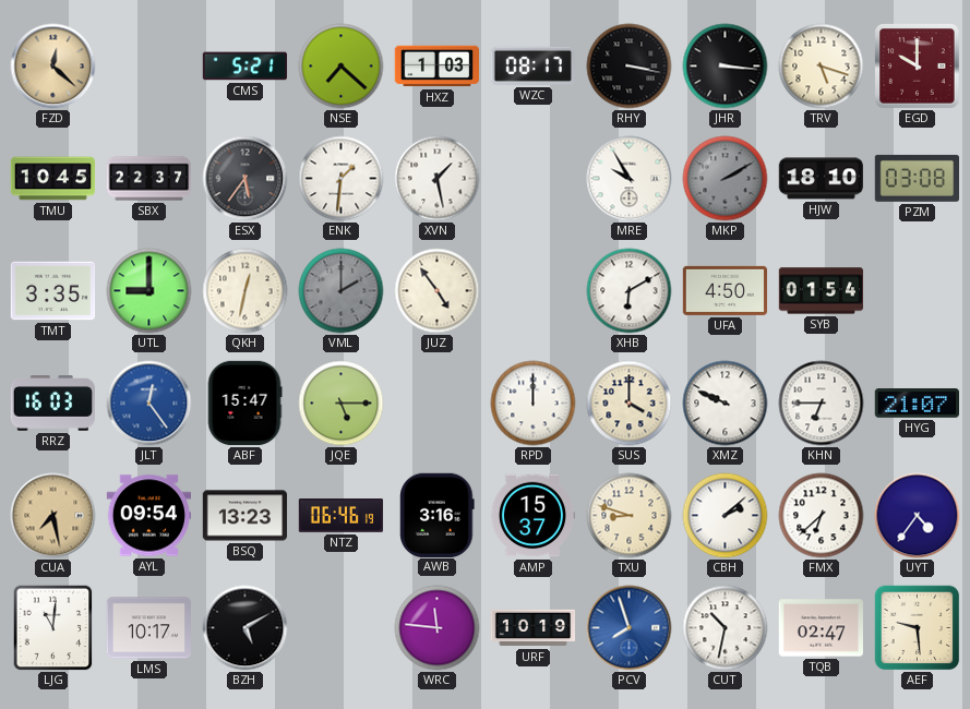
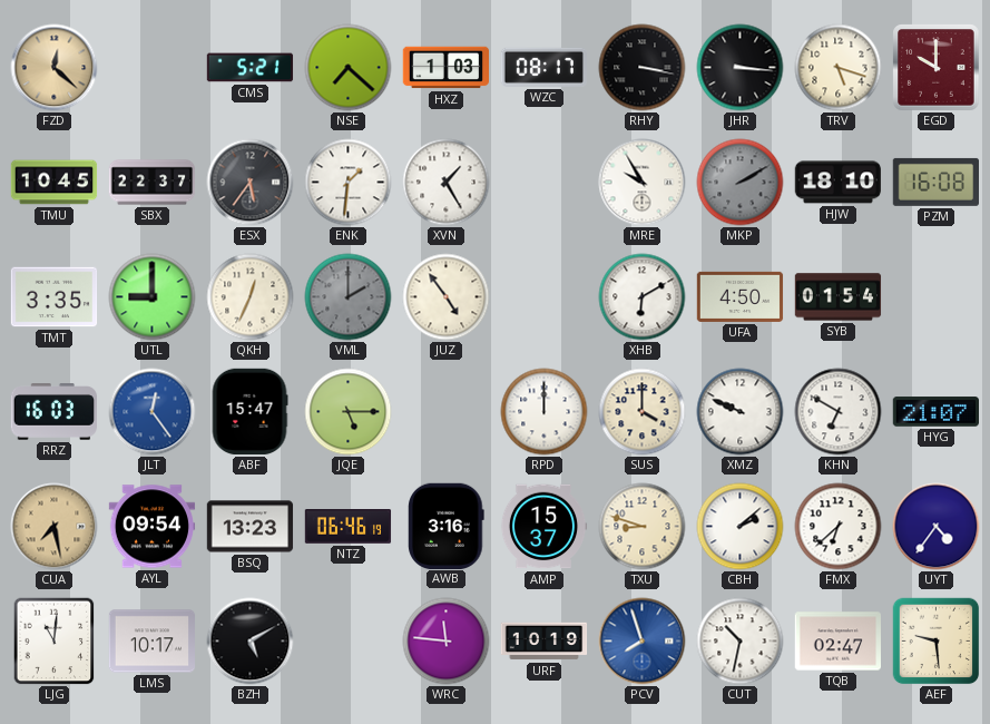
XVN: 1:28 -> 1:25 (447, 183)
PZM: 03:08 -> 16:08 (935, 182)
QKH: 12:32 -> 12:34 (251, 297)
KHN: 6:45 -> 6:50 (839, 412)
